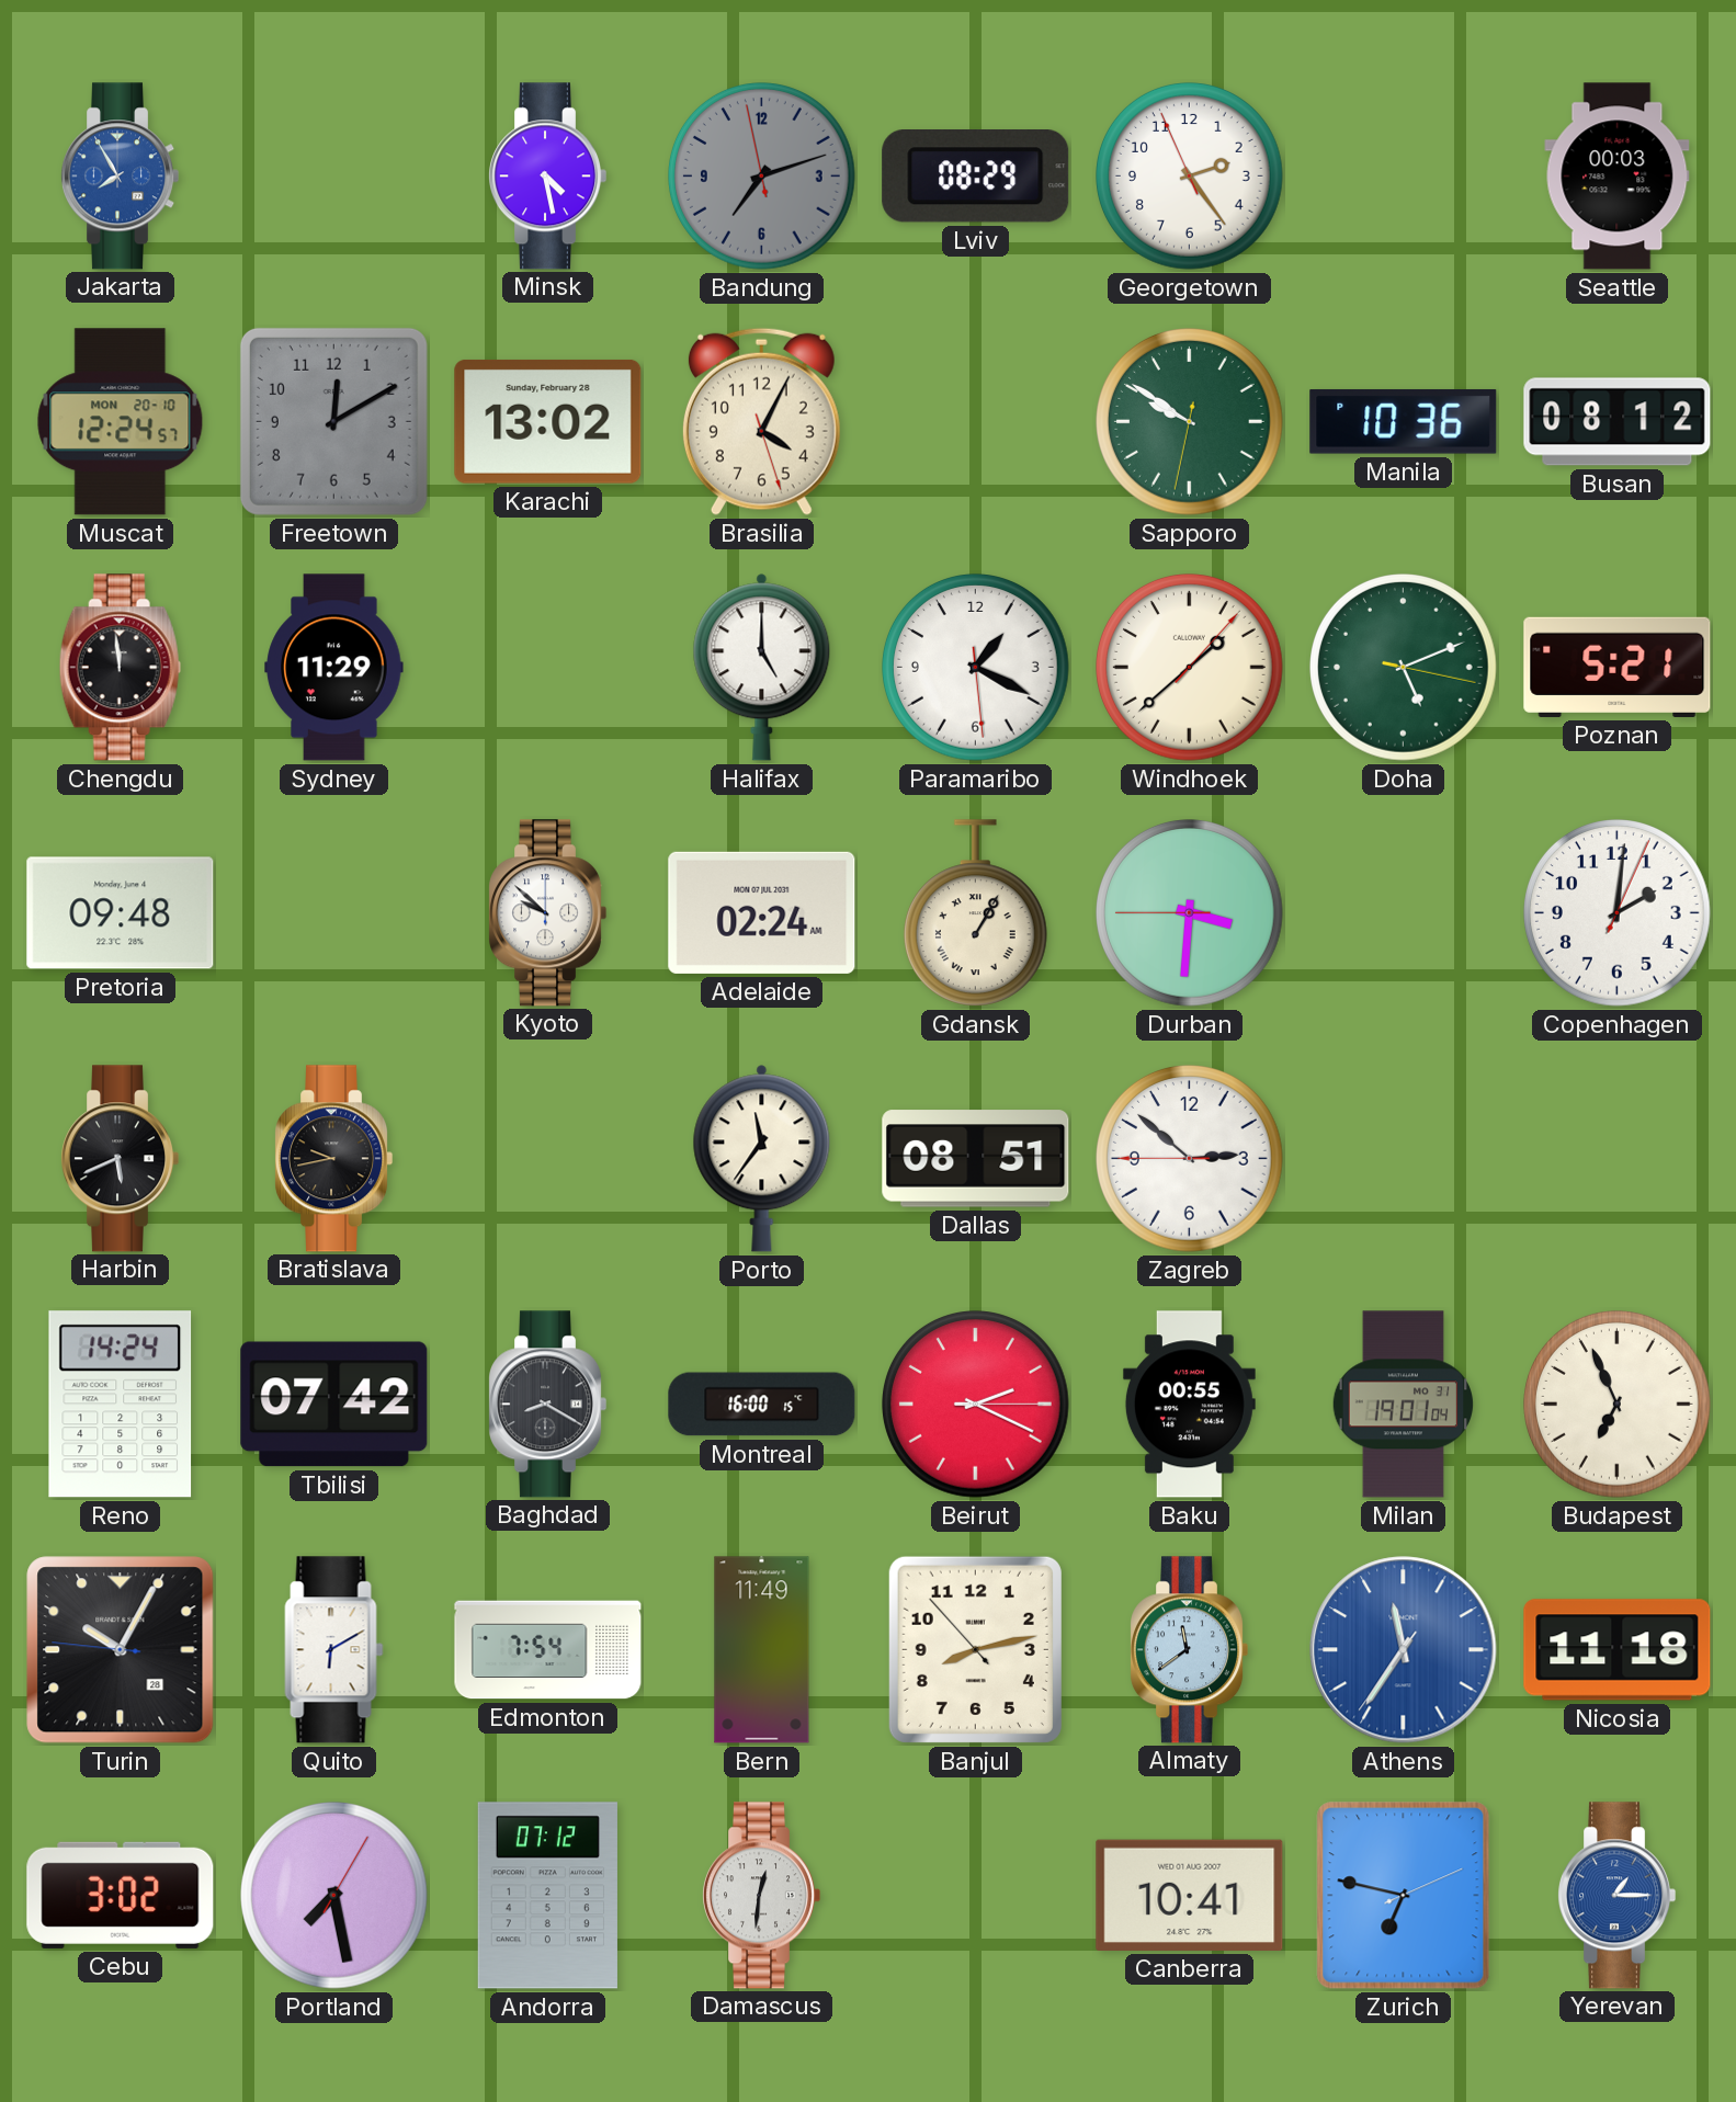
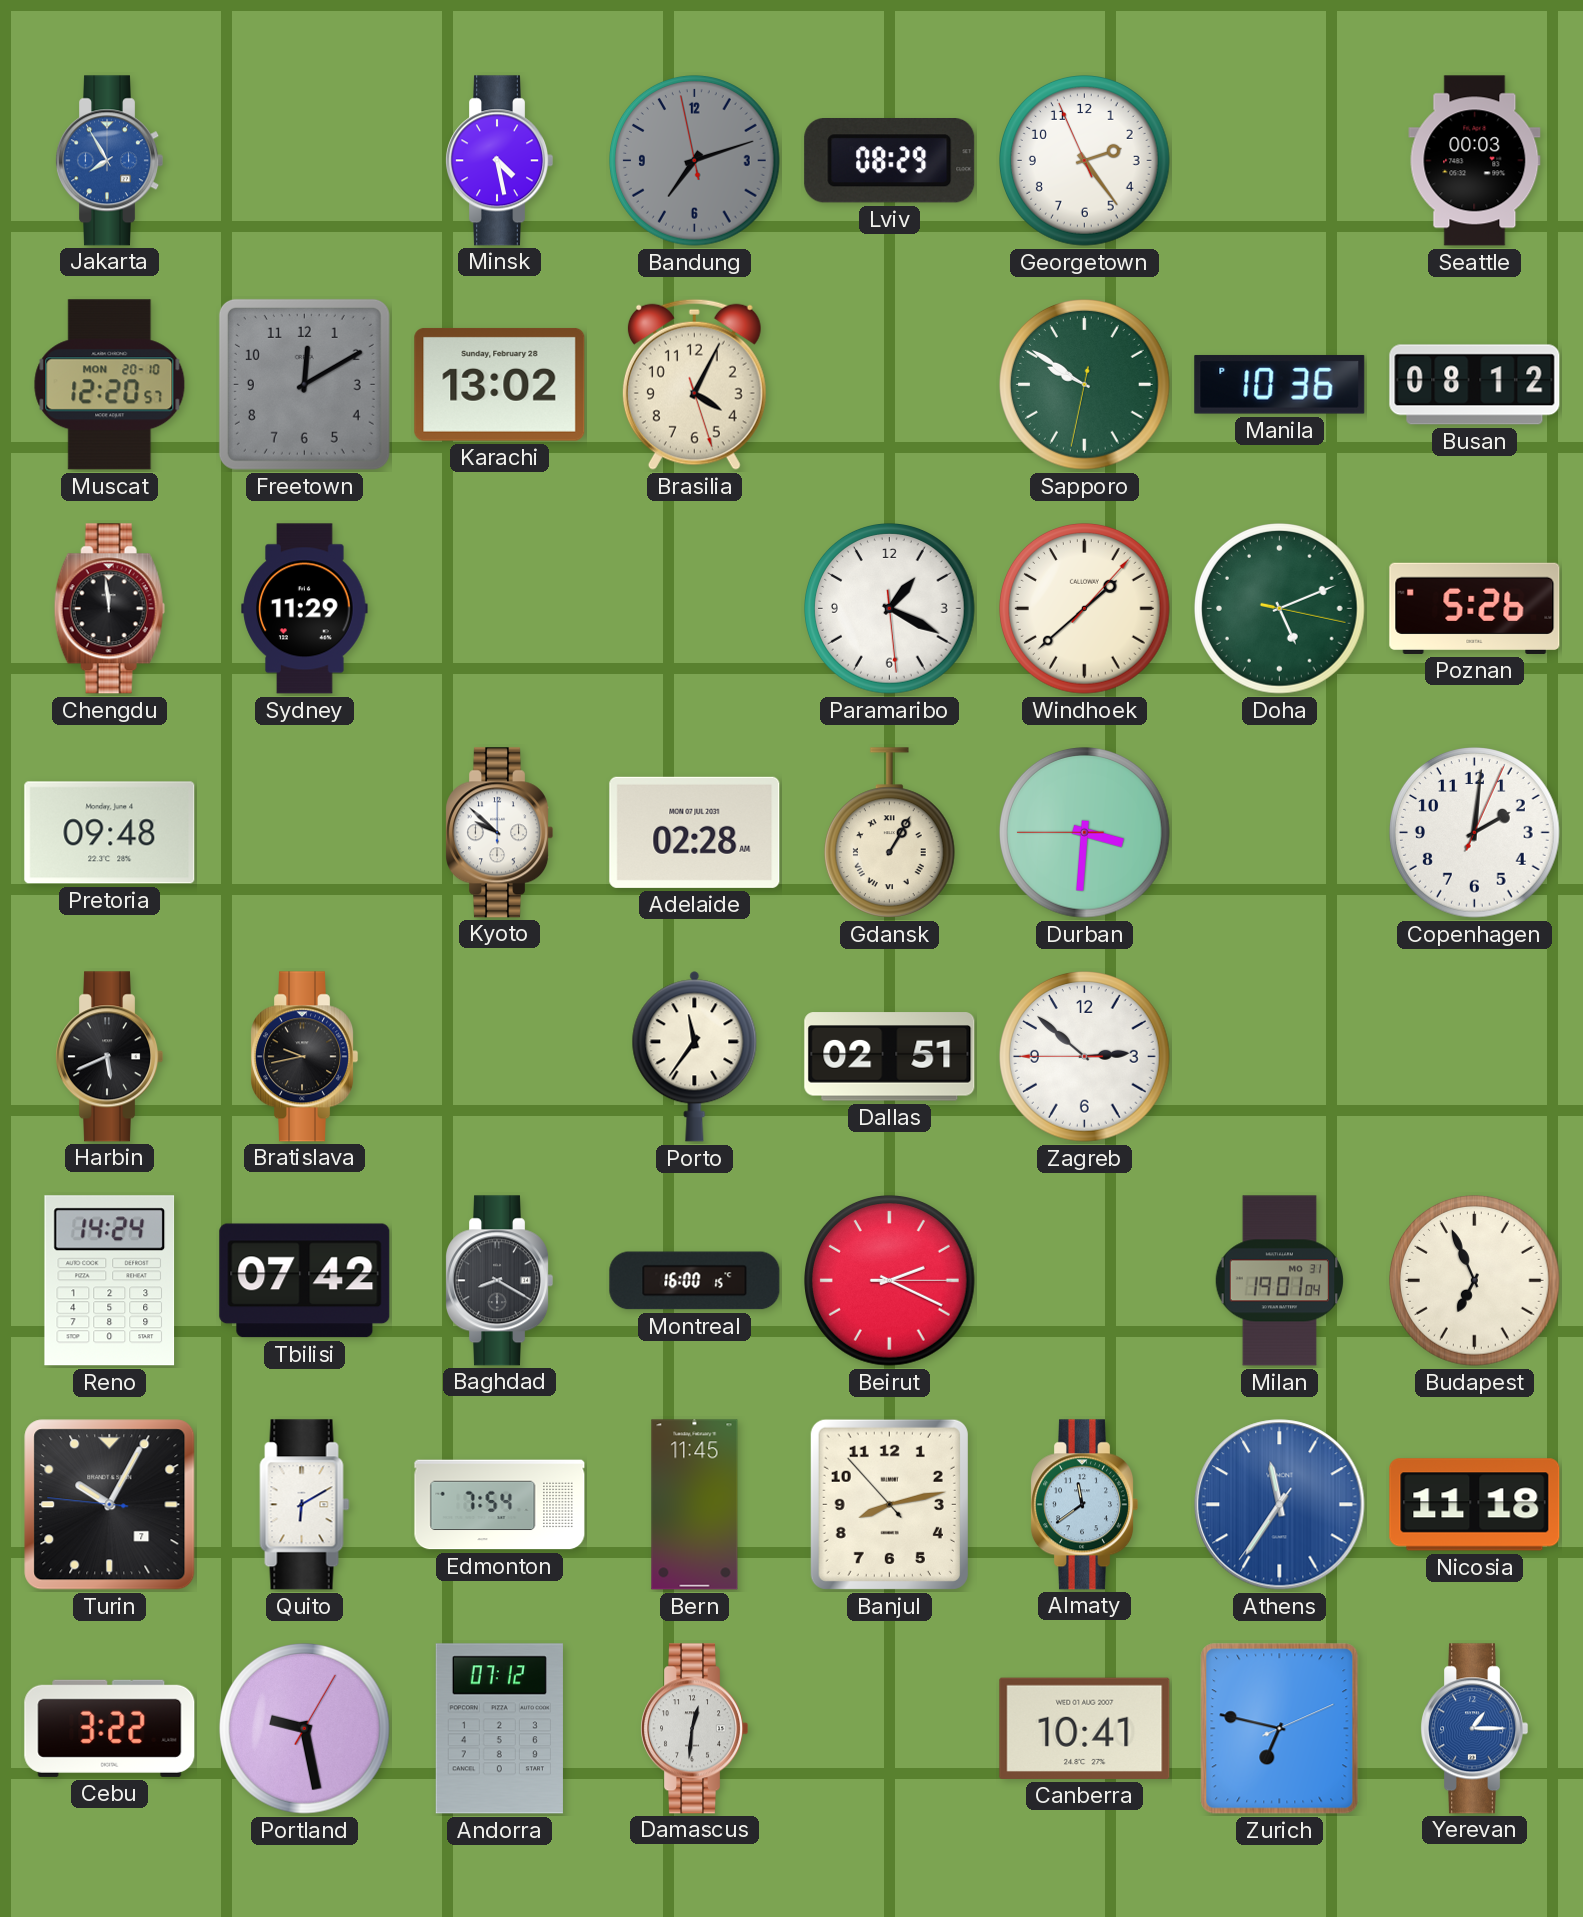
Muscat: 12:24 -> 12:20 (110, 385)
Halifax: 5:00 -> none (762, 668)
Poznan: 5:21 -> 5:26 (1475, 608)
Adelaide: 02:24 -> 02:28 (695, 832)
Dallas: 08:51 -> 02:51 (890, 1057)
Baku: 00:55 -> none (1189, 1405)
Turin date: 28 -> 7 (110, 1505)
Bern: 11:49 -> 11:45 (695, 1505)
Cebu: 3:02 -> 3:22 (110, 1728)
Portland: 7:28 -> 9:28 (305, 1729)
